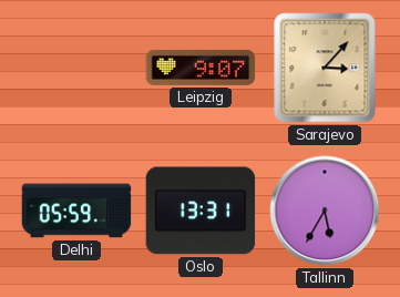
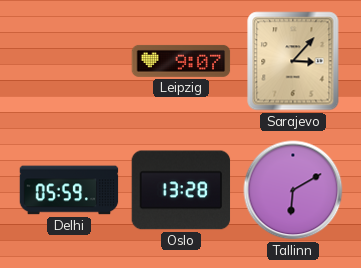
Oslo: 13:31 -> 13:28 (181, 190)
Tallinn: 5:35 -> 6:10 (293, 190)
